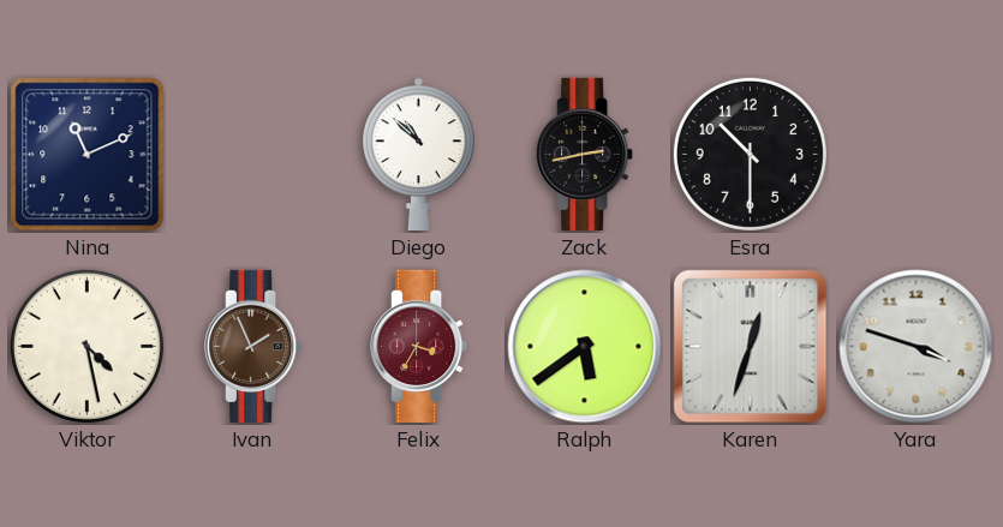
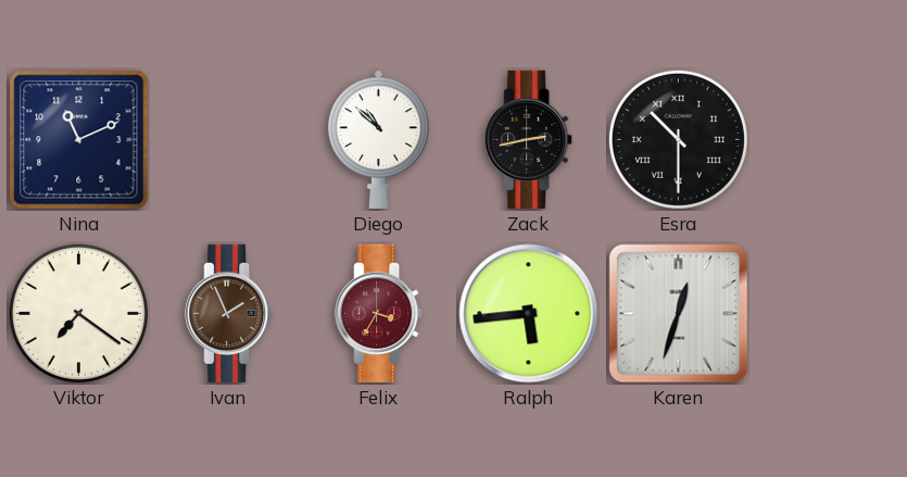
Esra numerals: Arabic -> Roman (678, 139)
Viktor: 4:28 -> 7:21 (78, 313)
Ralph: 5:39 -> 5:44 (529, 314)
Yara: 3:48 -> none (917, 347)
